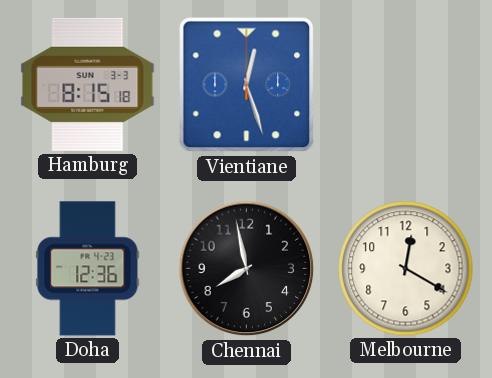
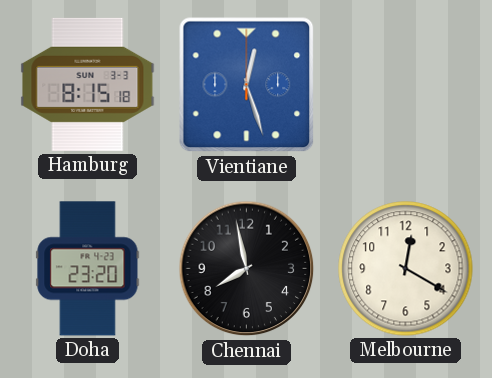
Doha: 12:36 -> 23:20 (88, 269)
